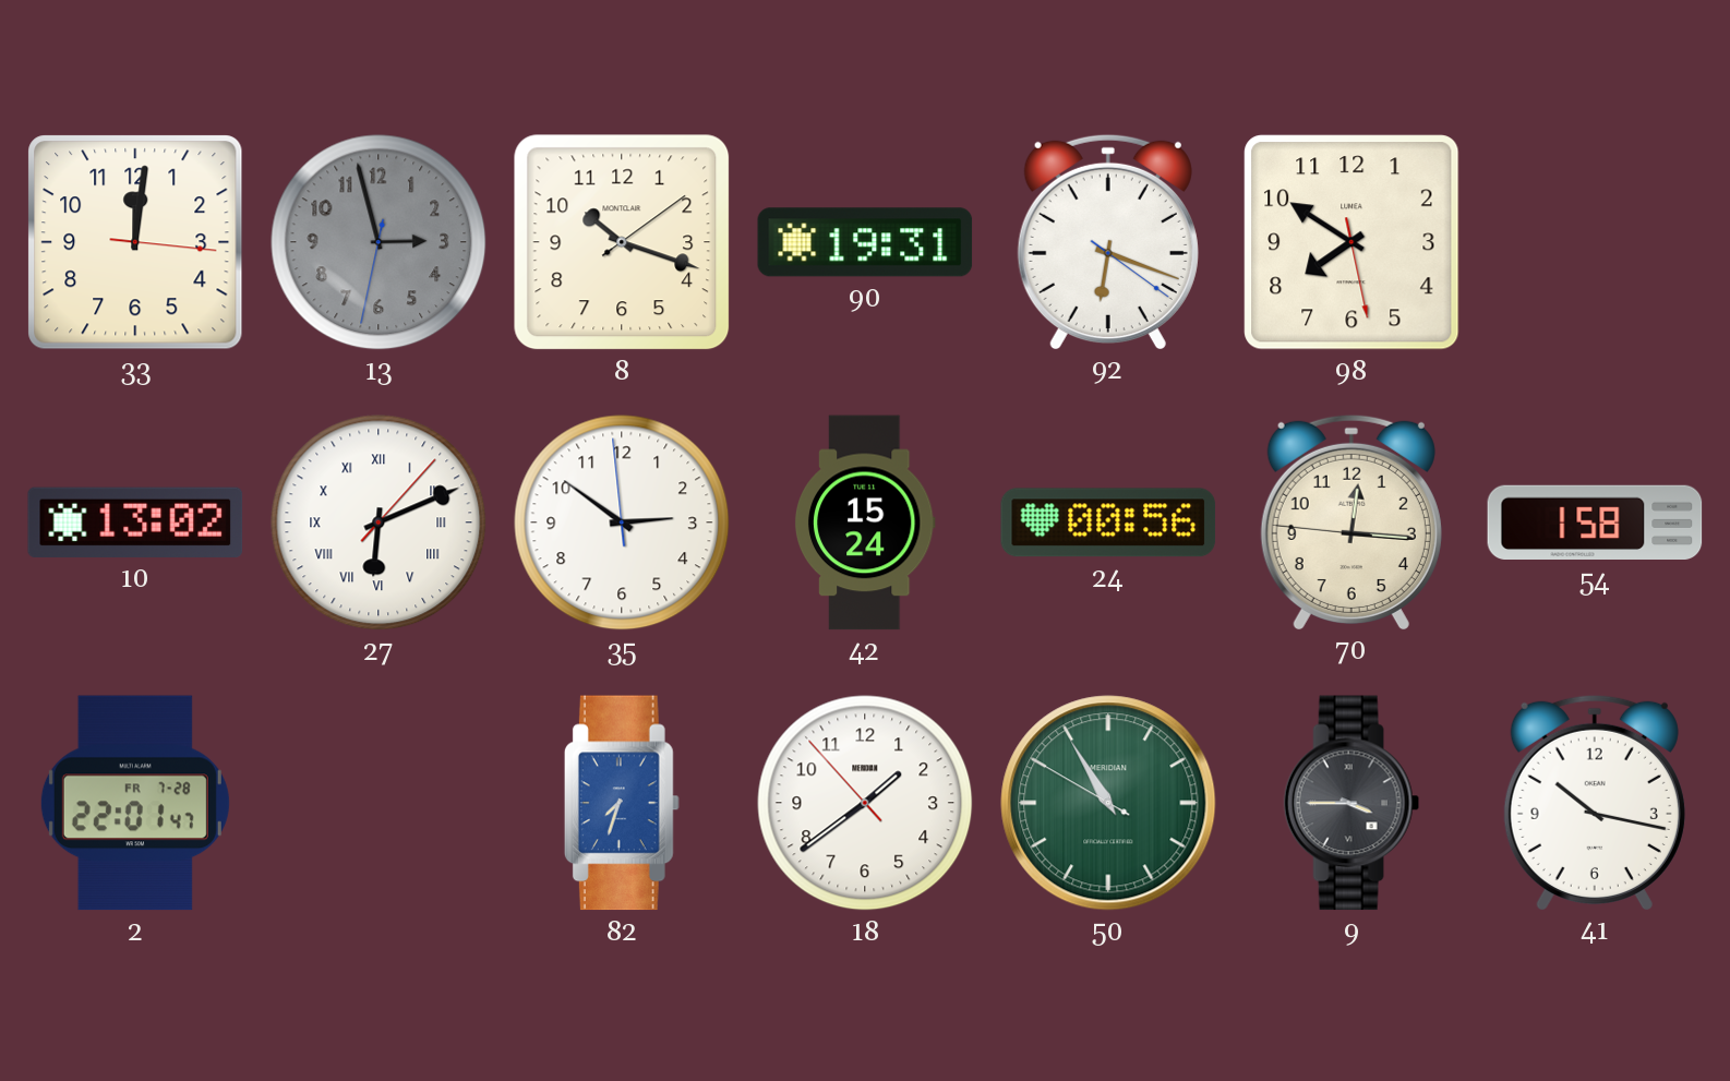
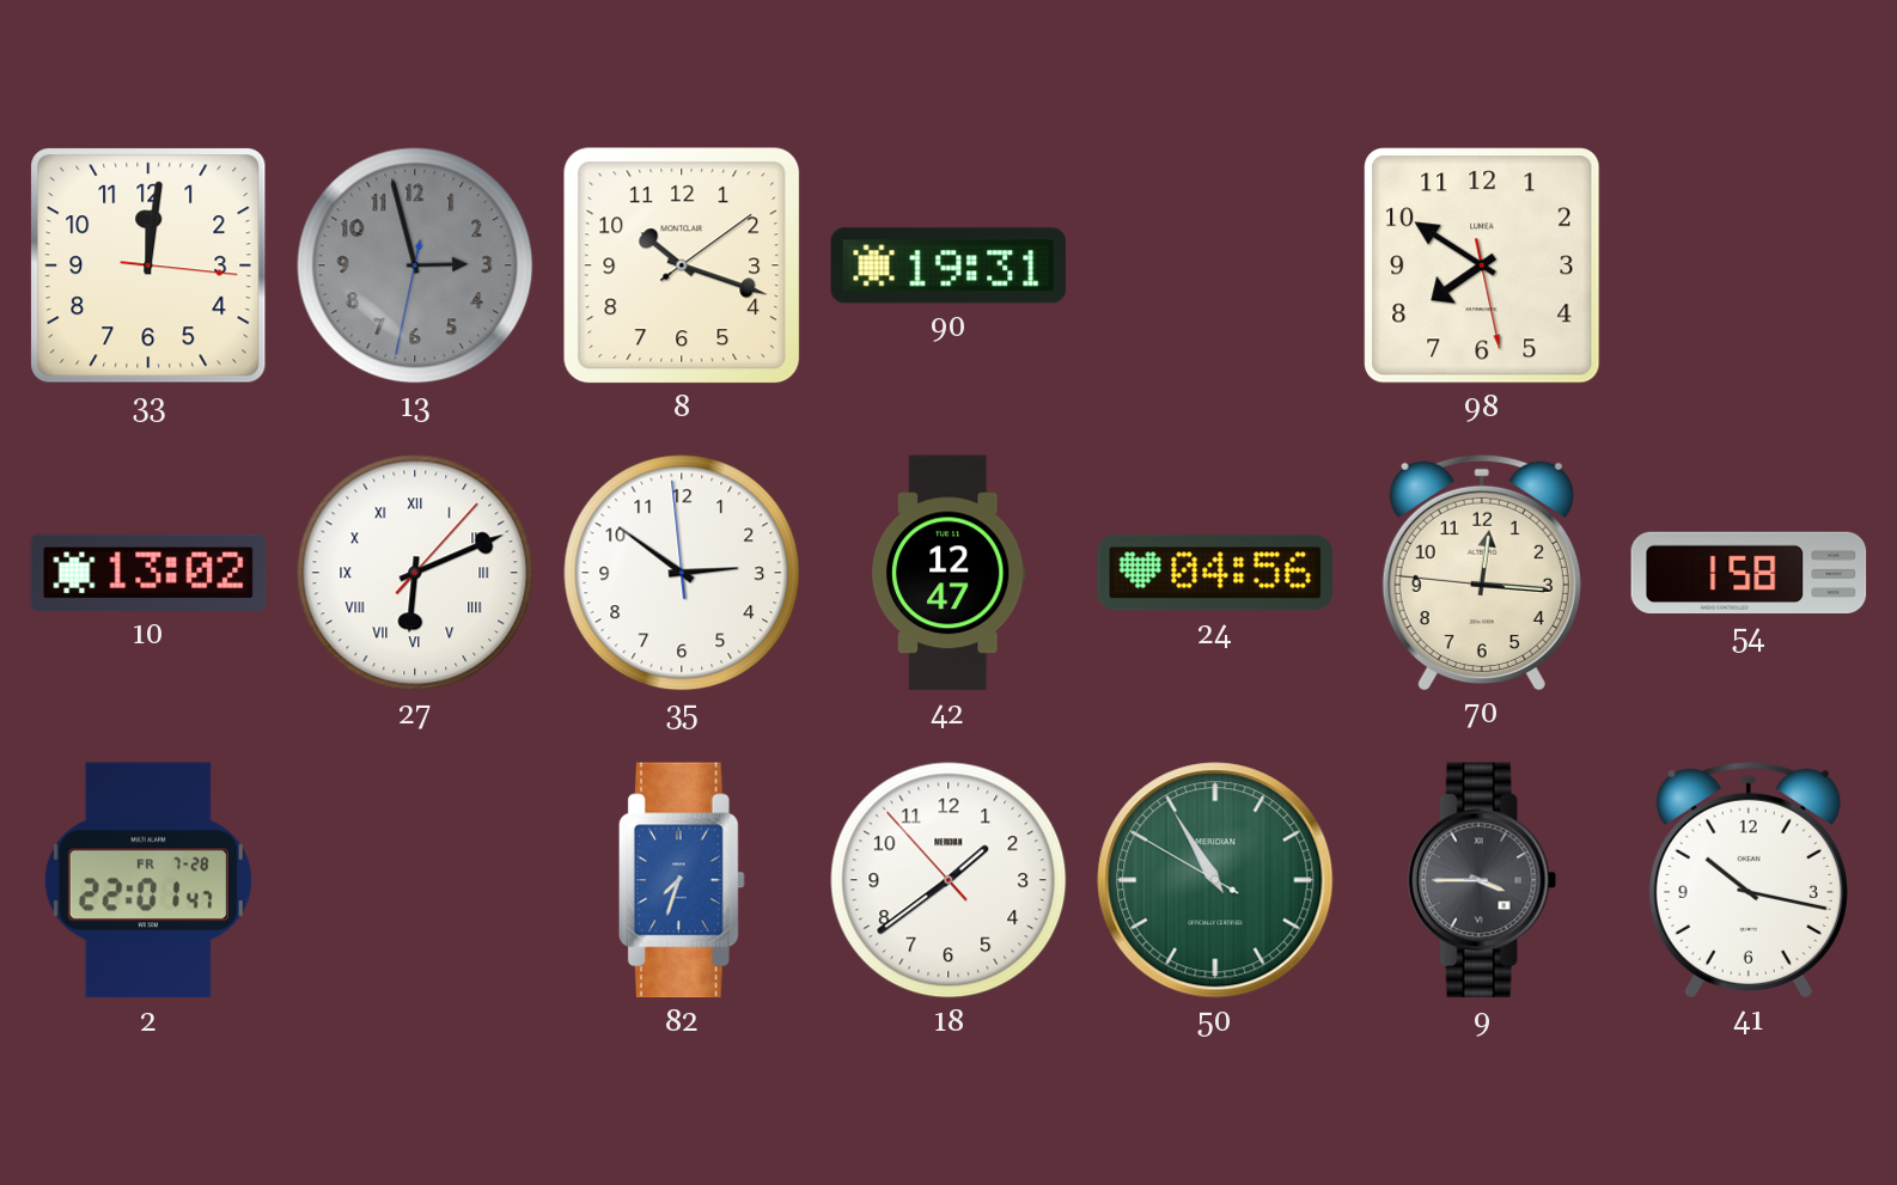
92: 6:18 -> none (1108, 241)
42: 15:24 -> 12:47 (949, 573)
24: 00:56 -> 04:56 (1215, 573)
